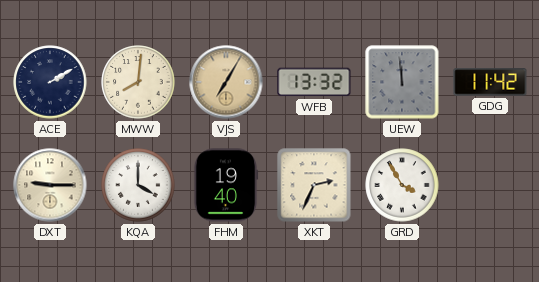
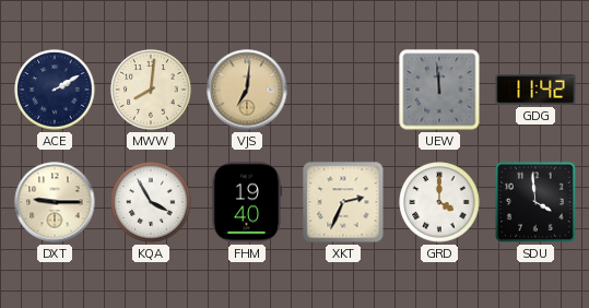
VJS: 7:05 -> 7:01 (247, 90)
WFB: 13:32 -> none (314, 82)
KQA: 4:00 -> 3:55 (151, 202)
GRD: 3:55 -> 4:00 (439, 202)
SDU: none -> 3:59 (535, 202)
